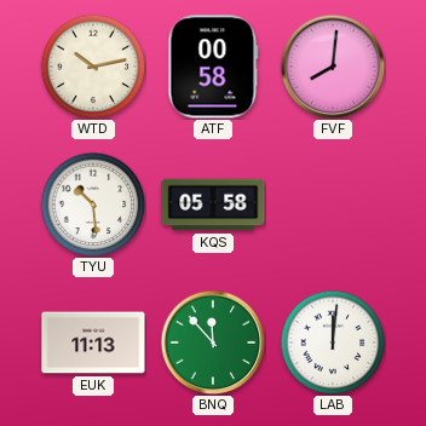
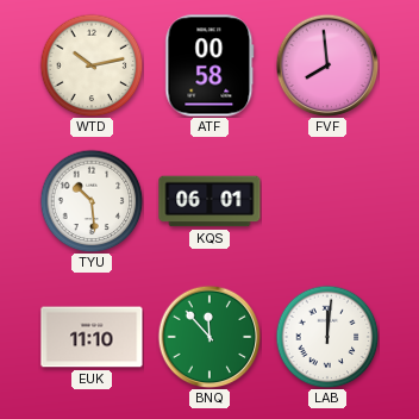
FVF: 8:01 -> 7:59 (327, 65)
KQS: 05:58 -> 06:01 (209, 201)
EUK: 11:13 -> 11:10 (92, 337)
